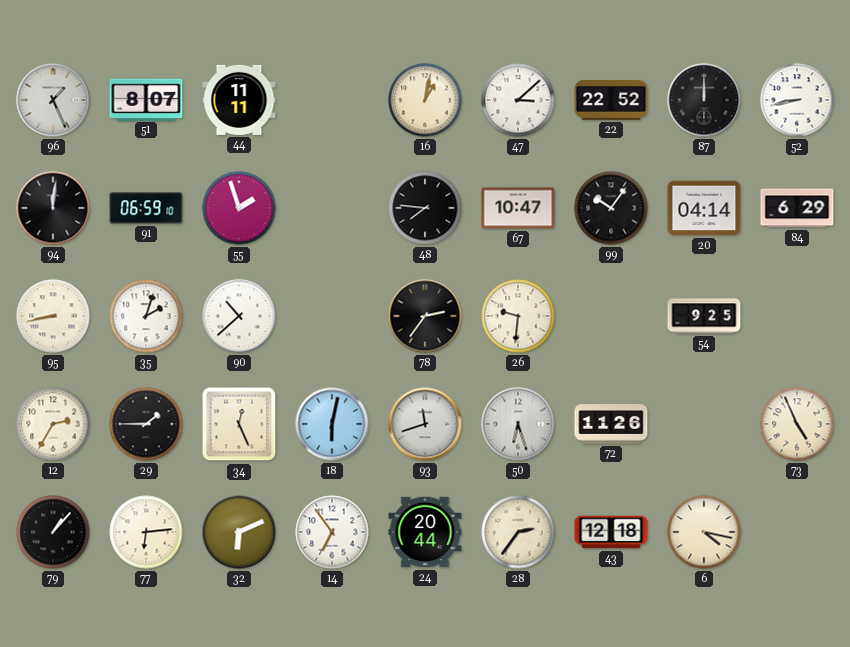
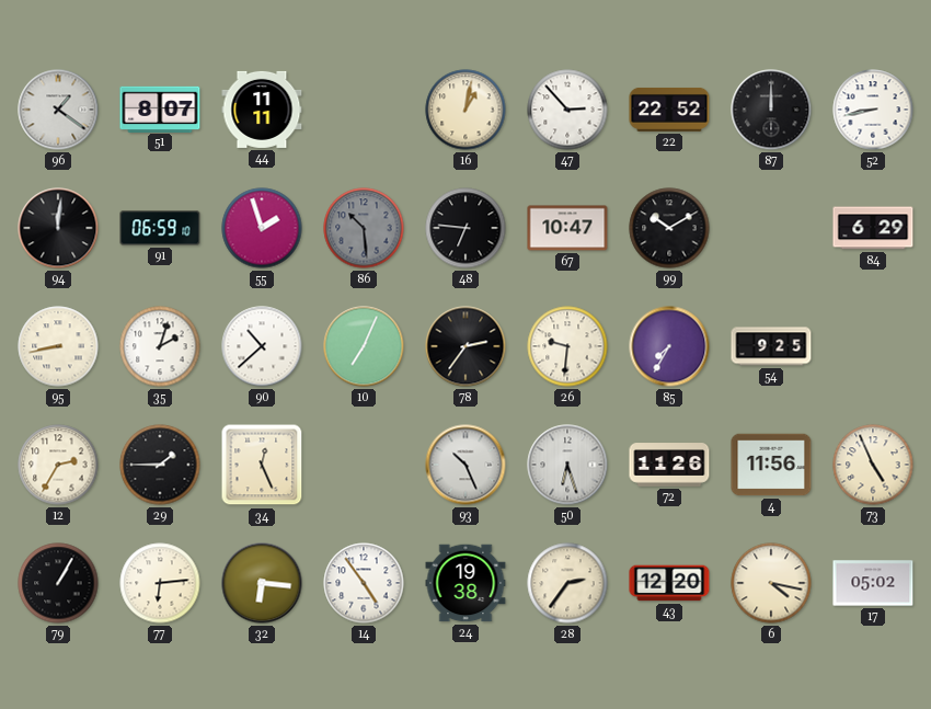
96: 1:26 -> 1:21 (58, 110)
47: 3:08 -> 2:53 (567, 110)
86: none -> 10:29 (364, 228)
48: 7:46 -> 6:46 (465, 228)
99: 10:06 -> 10:10 (669, 228)
20: 04:14 -> none (704, 208)
10: none -> 7:04 (364, 346)
85: none -> 7:35 (669, 346)
18: 6:02 -> none (332, 424)
93: 11:42 -> 10:26 (465, 465)
4: none -> 11:56 (771, 465)
79: 1:07 -> 1:05 (58, 583)
32: 6:11 -> 6:16 (262, 583)
14: 6:54 -> 4:54 (364, 583)
24: 20:44 -> 19:38 (465, 583)
43: 12:18 -> 12:20 (669, 583)
17: none -> 05:02 (873, 583)
